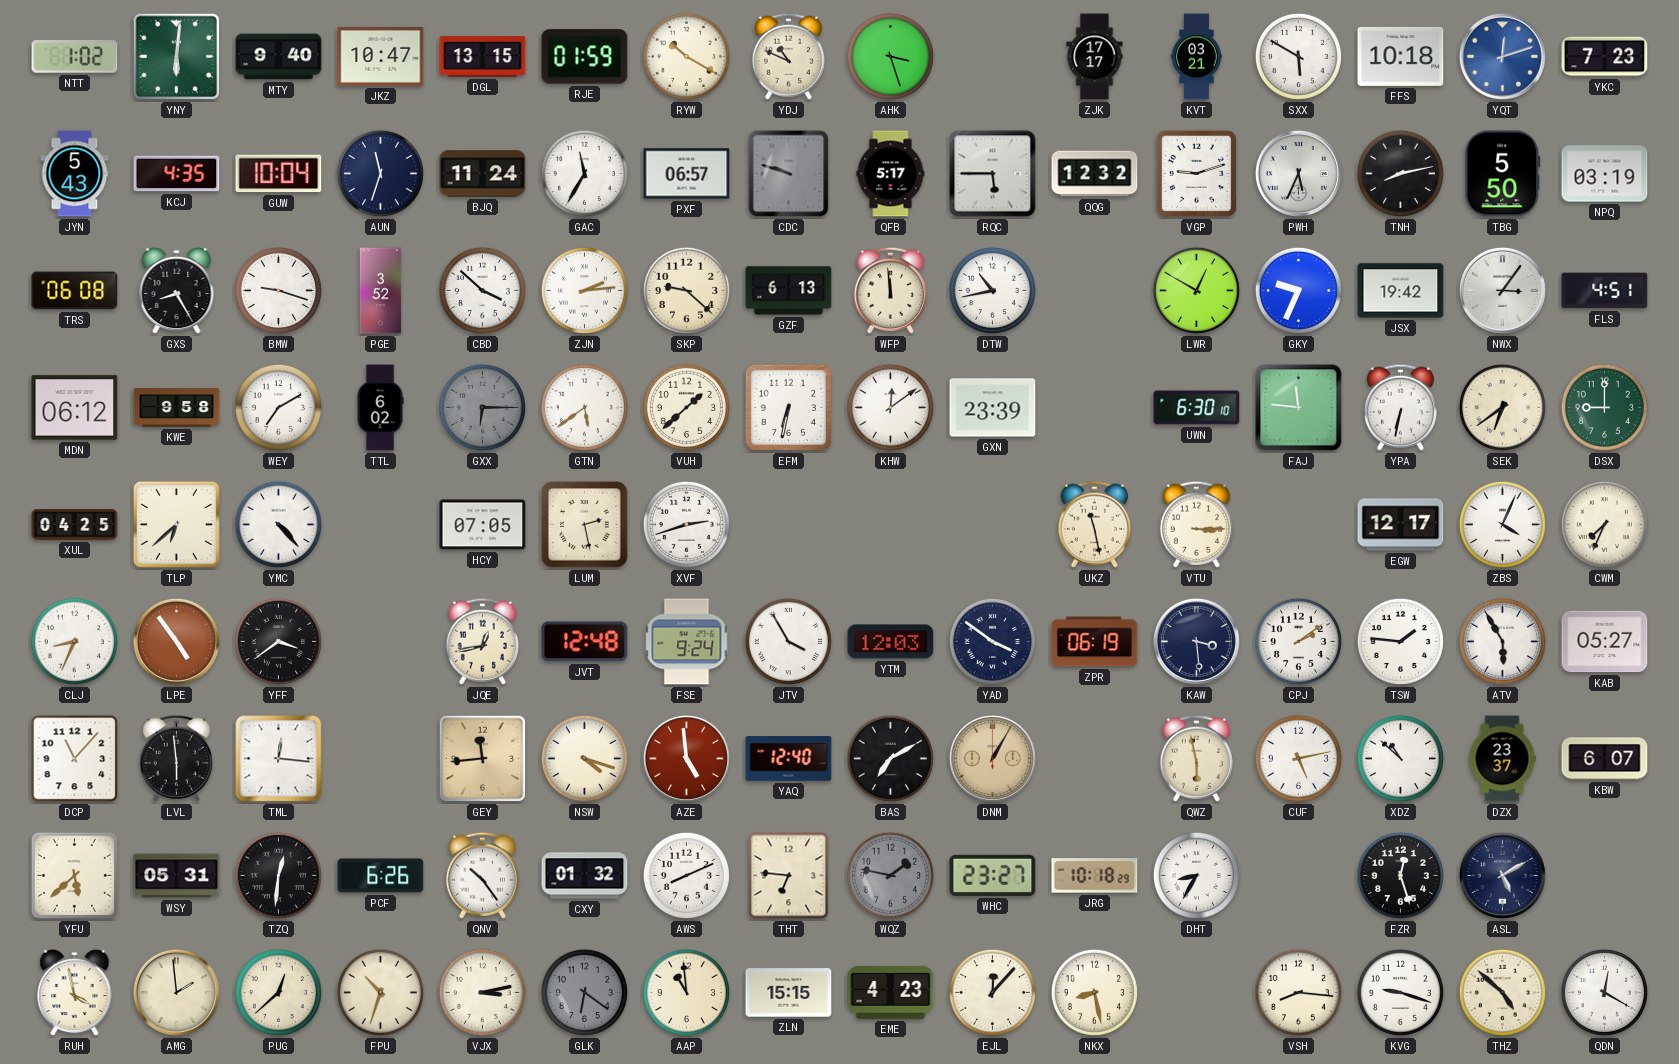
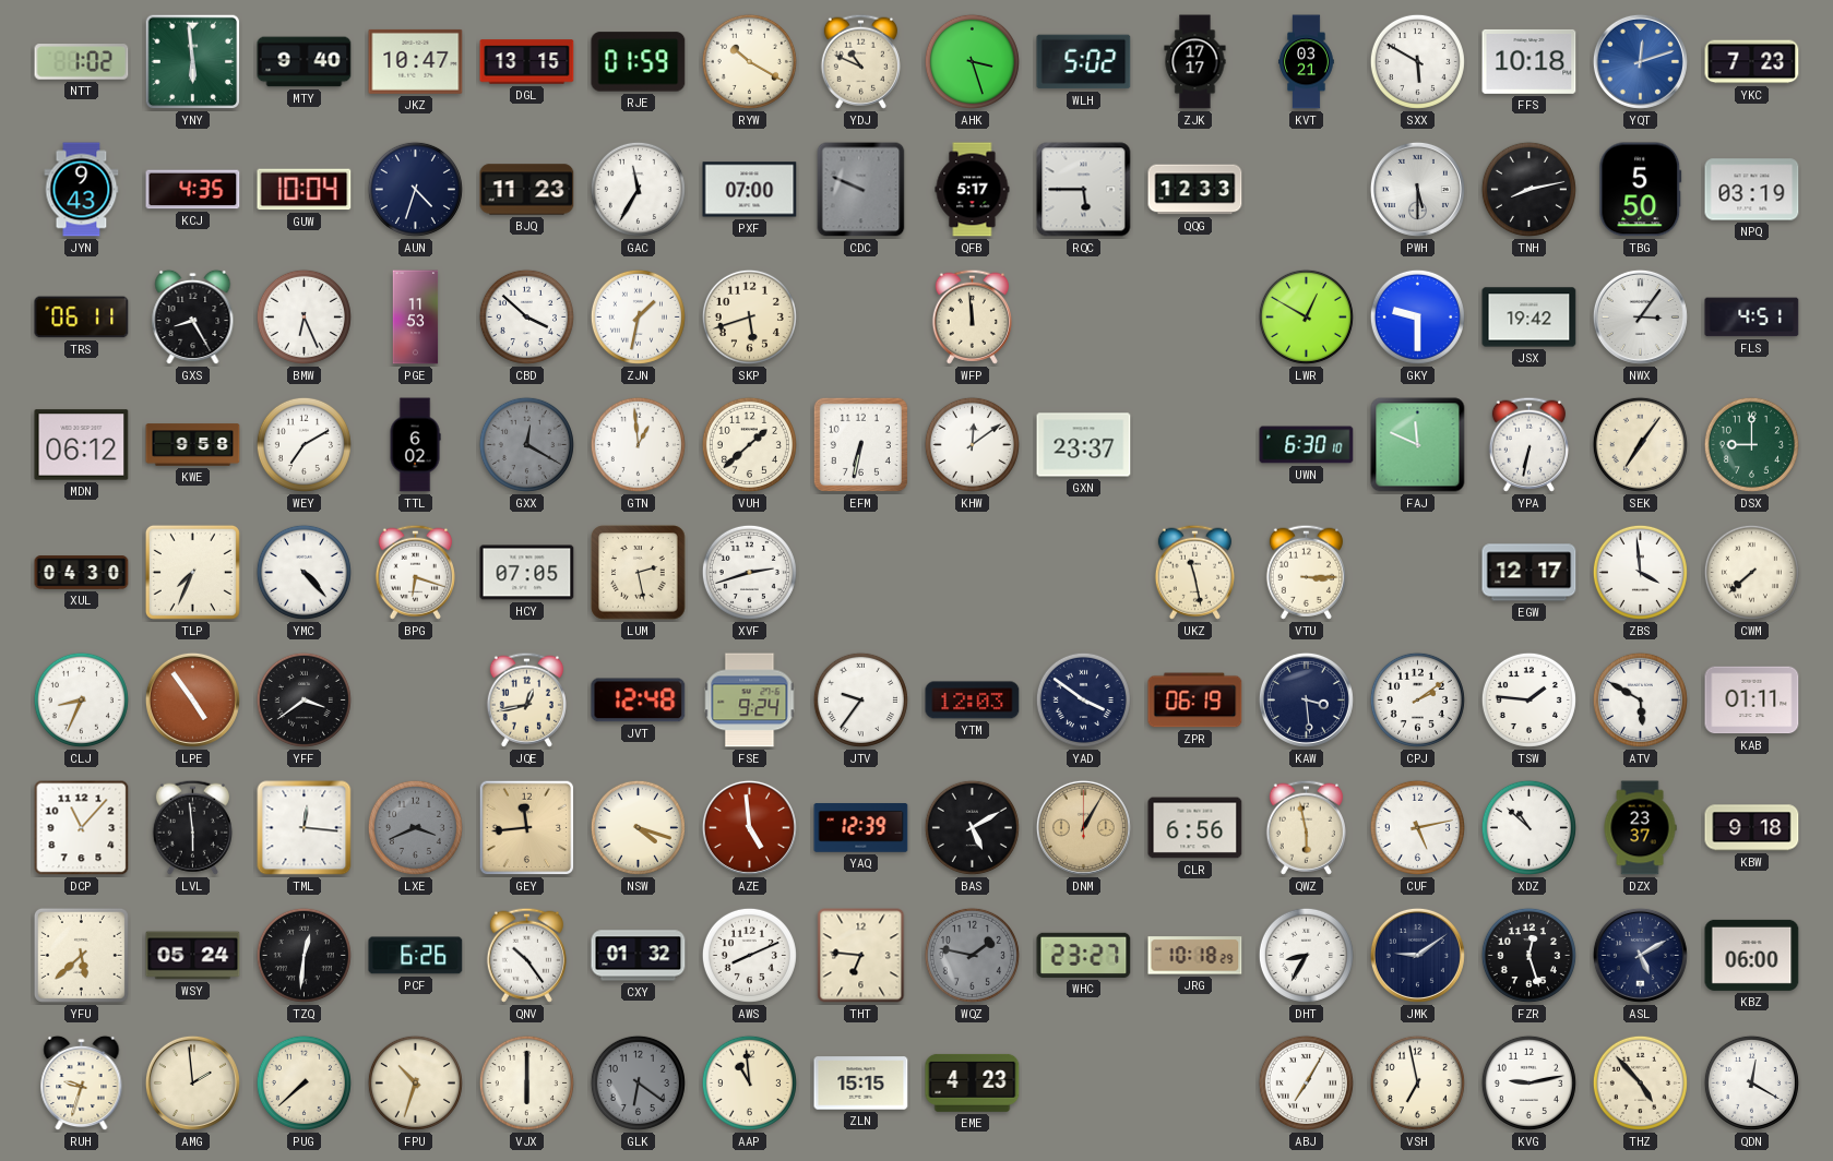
YNY: 6:01 -> 5:59 (193, 62)
WLH: none -> 5:02 (1084, 62)
JYN: 5:43 -> 9:43 (82, 190)
AUN: 11:33 -> 4:33 (415, 189)
BJQ: 11:24 -> 11:23 (527, 190)
PXF: 06:57 -> 07:00 (750, 190)
CDC: 9:48 -> 9:49 (861, 190)
QQG: 12:32 -> 12:33 (1195, 190)
VGP: 9:12 -> none (1196, 173)
PWH: 5:34 -> 5:30 (1417, 189)
TRS: 06:08 -> 06:11 (82, 318)
BMW: 9:18 -> 6:26 (303, 316)
PGE: 3:52 -> 11:53 (416, 318)
ZJN: 2:14 -> 1:32 (638, 316)
SKP: 9:22 -> 5:42 (749, 316)
GZF: 6:13 -> none (789, 291)
DTW: 10:43 -> none (992, 290)
GKY: 9:34 -> 9:30 (1417, 316)
GXX: 6:15 -> 12:20 (526, 444)
GTN: 5:39 -> 12:59 (638, 444)
GXN: 23:39 -> 23:37 (1084, 445)
FAJ: 11:46 -> 11:49 (1418, 445)
SEK: 6:39 -> 7:06 (1640, 444)
XUL: 04:25 -> 04:30 (82, 573)
TLP: 6:38 -> 7:34 (192, 572)
BPG: none -> 6:18 (415, 572)
ZBS: 4:04 -> 3:59 (1640, 572)
CWM: 7:34 -> 7:38 (1751, 572)
JTV: 3:55 -> 9:36 (860, 699)
ATV: 5:55 -> 5:50 (1640, 699)
KAB: 05:27 -> 01:11 (1752, 701)
LXE: none -> 3:41 (415, 827)
YAQ: 12:40 -> 12:39 (861, 828)
BAS: 7:10 -> 5:10 (972, 827)
CLR: none -> 6:56 (1195, 828)
KBW: 6:07 -> 9:18 (1752, 828)
WSY: 05:31 -> 05:24 (193, 956)
JMK: none -> 9:09 (1417, 955)
KBZ: none -> 06:00 (1752, 955)
RUH: 3:58 -> 9:33 (82, 1084)
PUG: 12:38 -> 7:38 (303, 1082)
VJX: 3:13 -> 6:00 (526, 1082)
EJL: 12:07 -> none (992, 992)
NKX: 8:28 -> none (1094, 992)
ABJ: none -> 7:05 (1306, 1082)
VSH: 8:16 -> 6:58 (1417, 1082)
KVG: 9:18 -> 9:13 (1528, 1082)
THZ: 4:52 -> 4:53 (1640, 1082)
